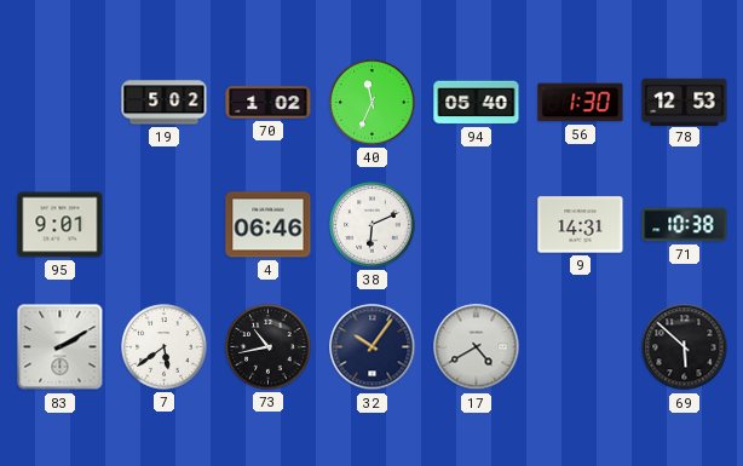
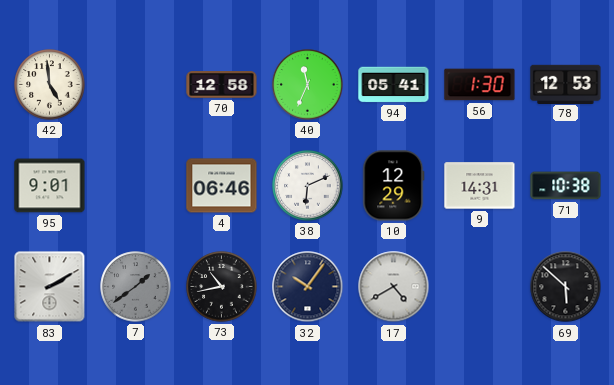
42: none -> 4:59 (50, 85)
19: 5:02 -> none (165, 103)
70: 1:02 -> 12:58 (222, 85)
94: 05:40 -> 05:41 (394, 85)
10: none -> 12:29 (394, 186)
7: 5:39 -> 1:39 (136, 287)
7 dial: white -> grey (136, 287)
